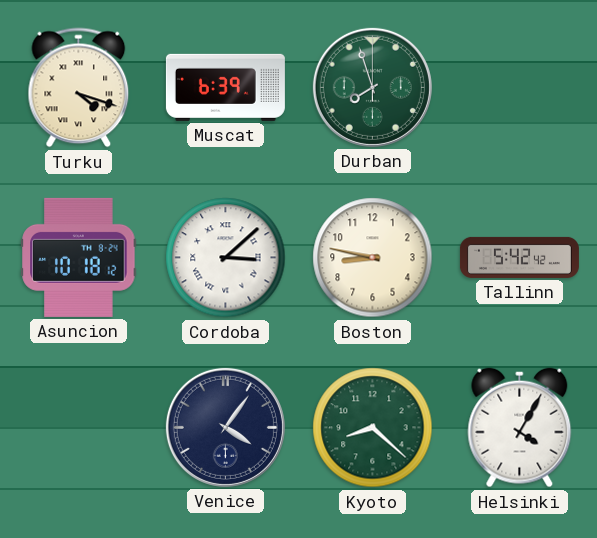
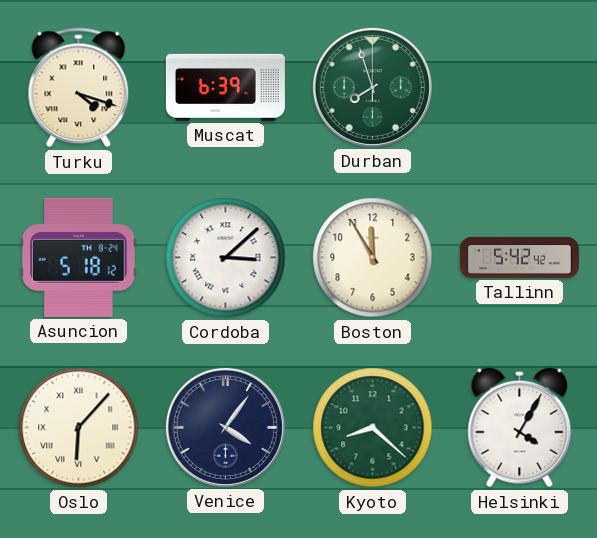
Asuncion: 10:18 -> 5:18 (79, 257)
Boston: 8:47 -> 11:55 (373, 258)
Oslo: none -> 6:07 (79, 428)
